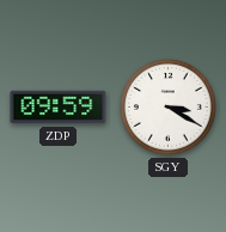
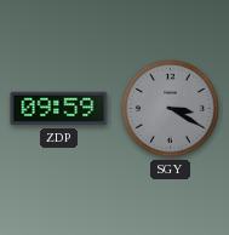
SGY dial: white -> grey (171, 109)
